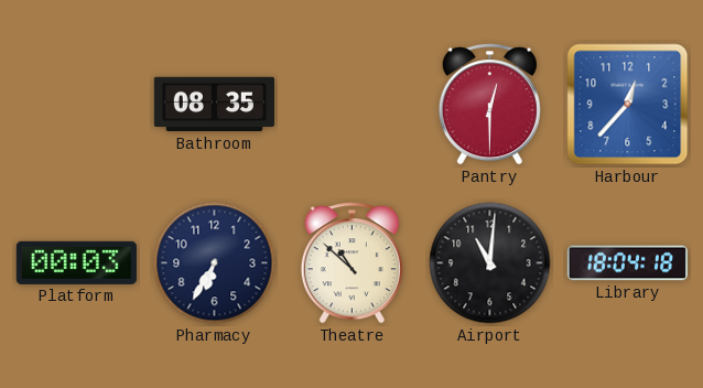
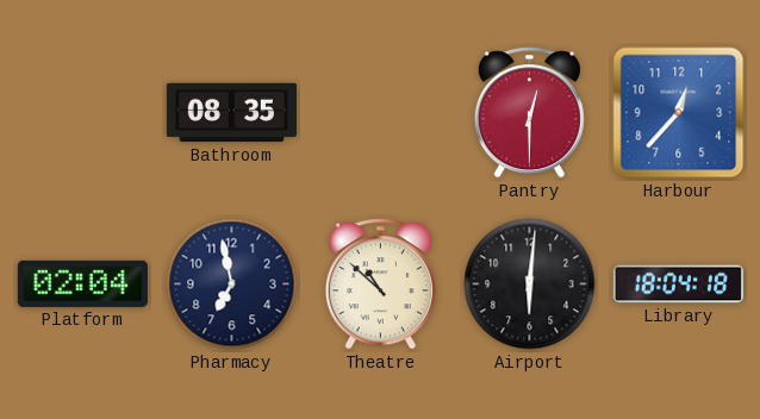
Platform: 00:03 -> 02:04 (82, 283)
Pharmacy: 6:35 -> 6:58 (232, 284)
Airport: 11:01 -> 6:01 (530, 284)
